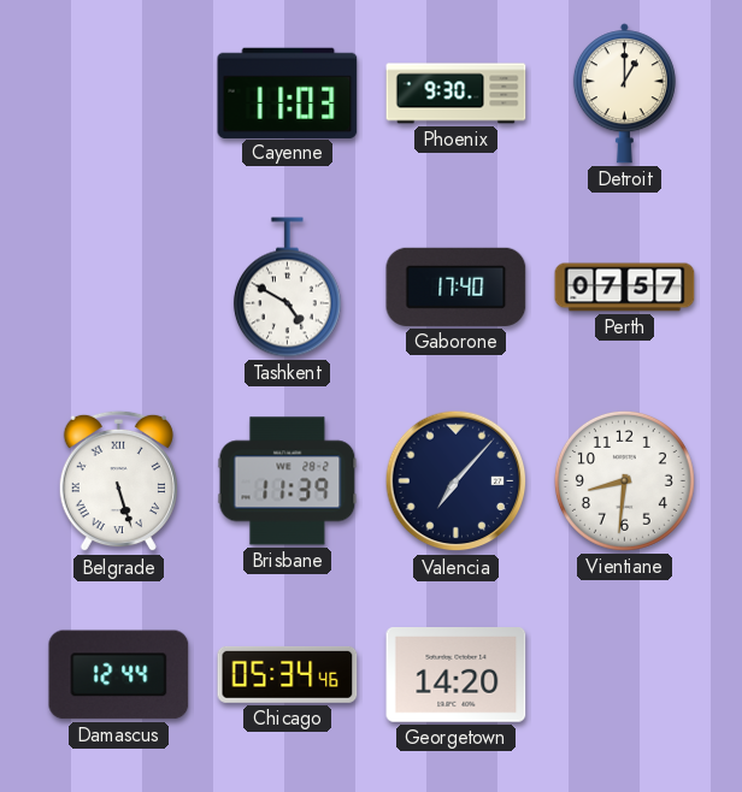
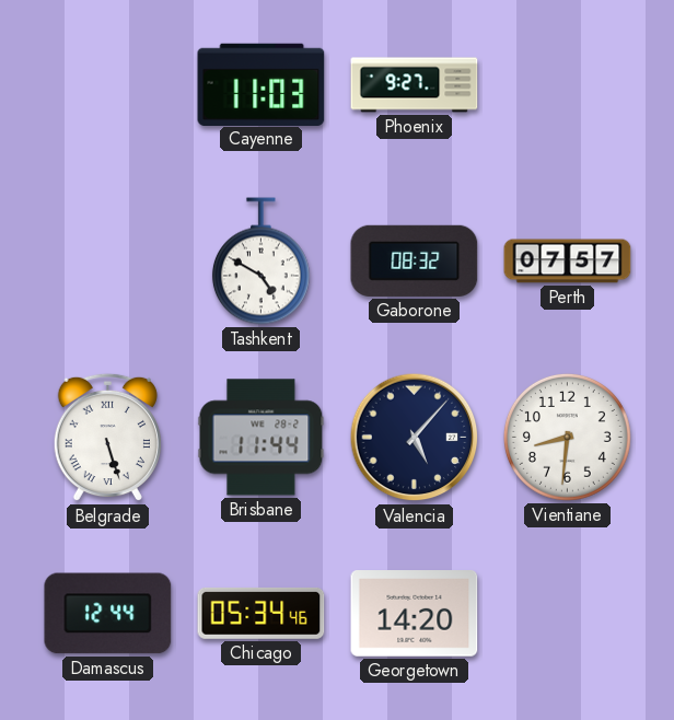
Phoenix: 9:30 -> 9:27 (415, 85)
Detroit: 1:00 -> none (624, 94)
Gaborone: 17:40 -> 08:32 (415, 260)
Brisbane: 11:39 -> 11:44 (262, 438)
Valencia: 7:07 -> 5:07 (415, 438)
